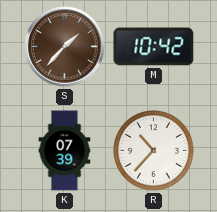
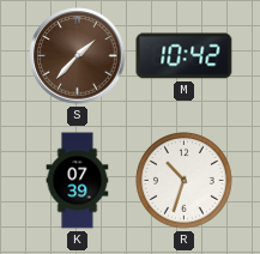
R: 10:37 -> 10:33 (185, 181)
